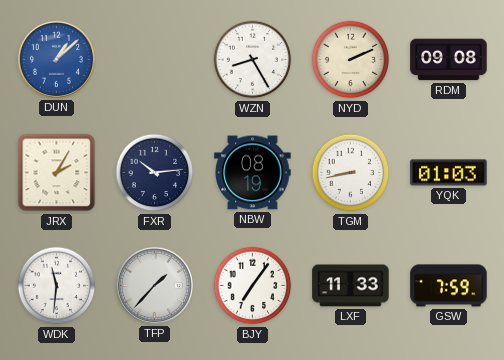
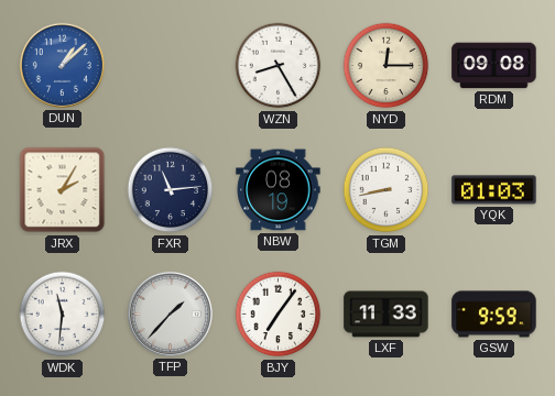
NYD: 2:11 -> 12:15 (387, 66)
FXR: 10:14 -> 11:14 (171, 190)
GSW: 7:59 -> 9:59 (494, 315)
